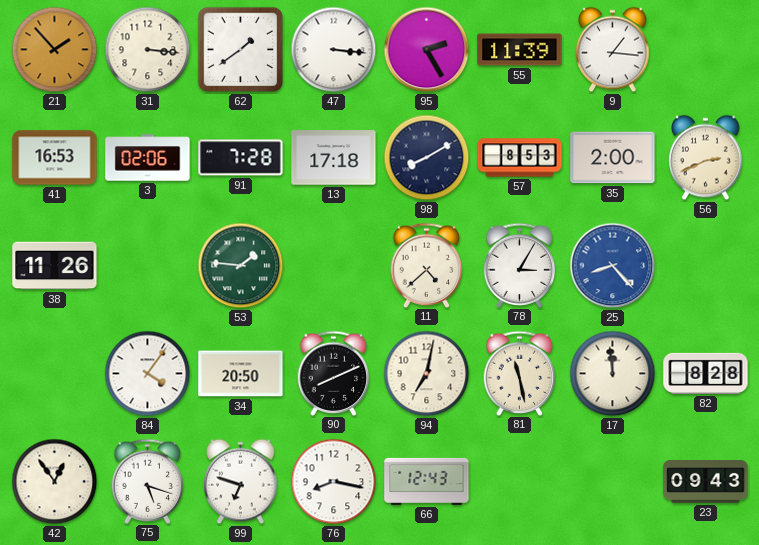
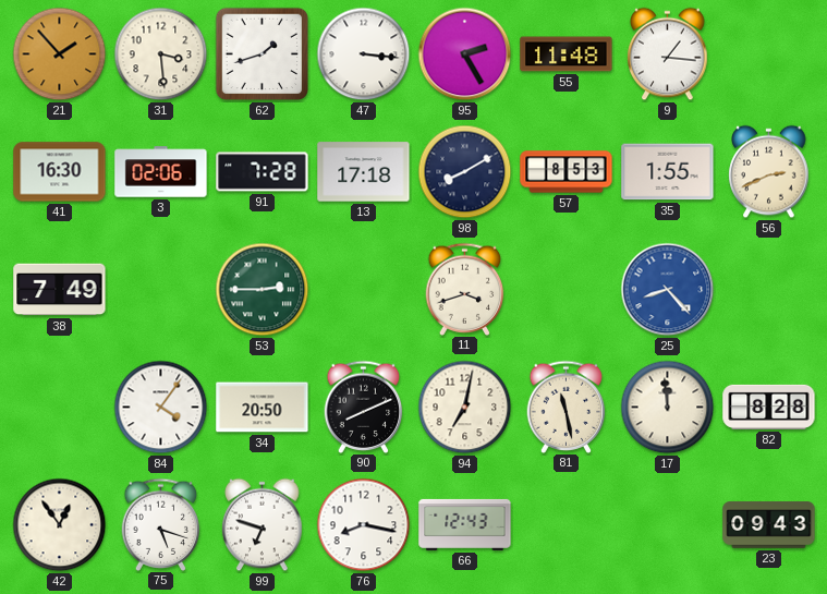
31: 3:16 -> 3:29 (161, 54)
62: 1:39 -> 1:42 (263, 54)
55: 11:39 -> 11:48 (567, 54)
41: 16:53 -> 16:30 (60, 172)
35: 2:00 -> 1:55 (668, 172)
38: 11:26 -> 7:49 (60, 290)
53: 1:46 -> 2:45 (263, 290)
11: 4:38 -> 3:42 (465, 289)
78: 3:05 -> none (520, 265)
